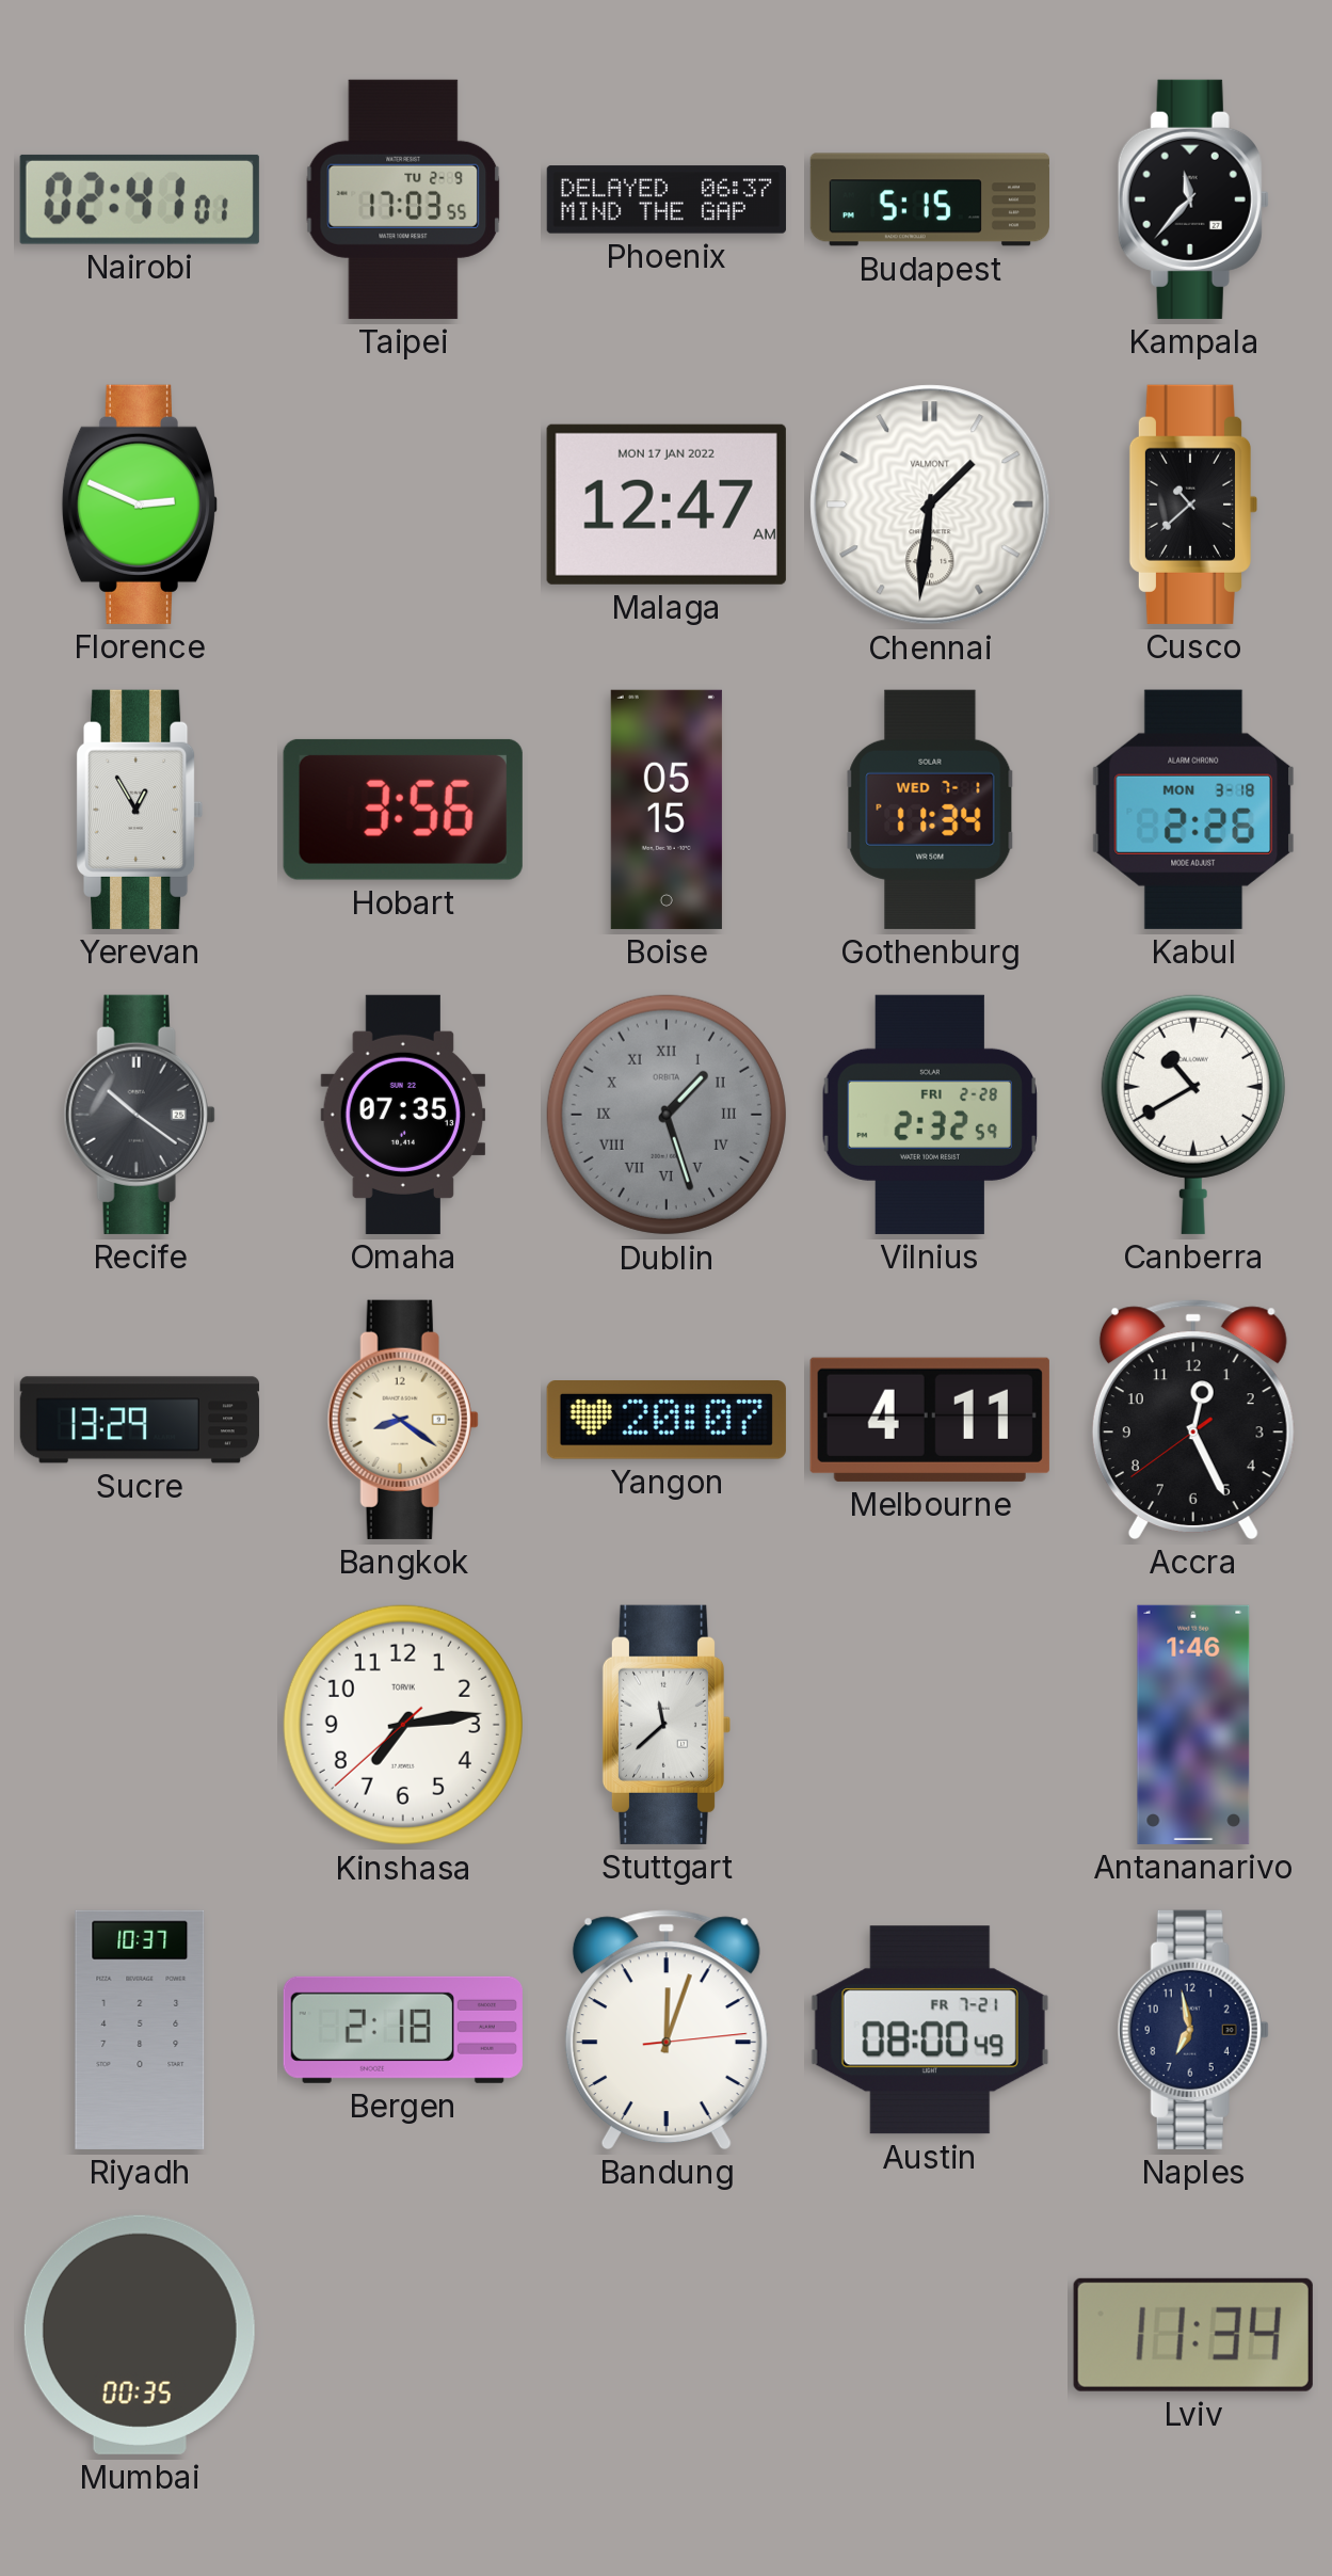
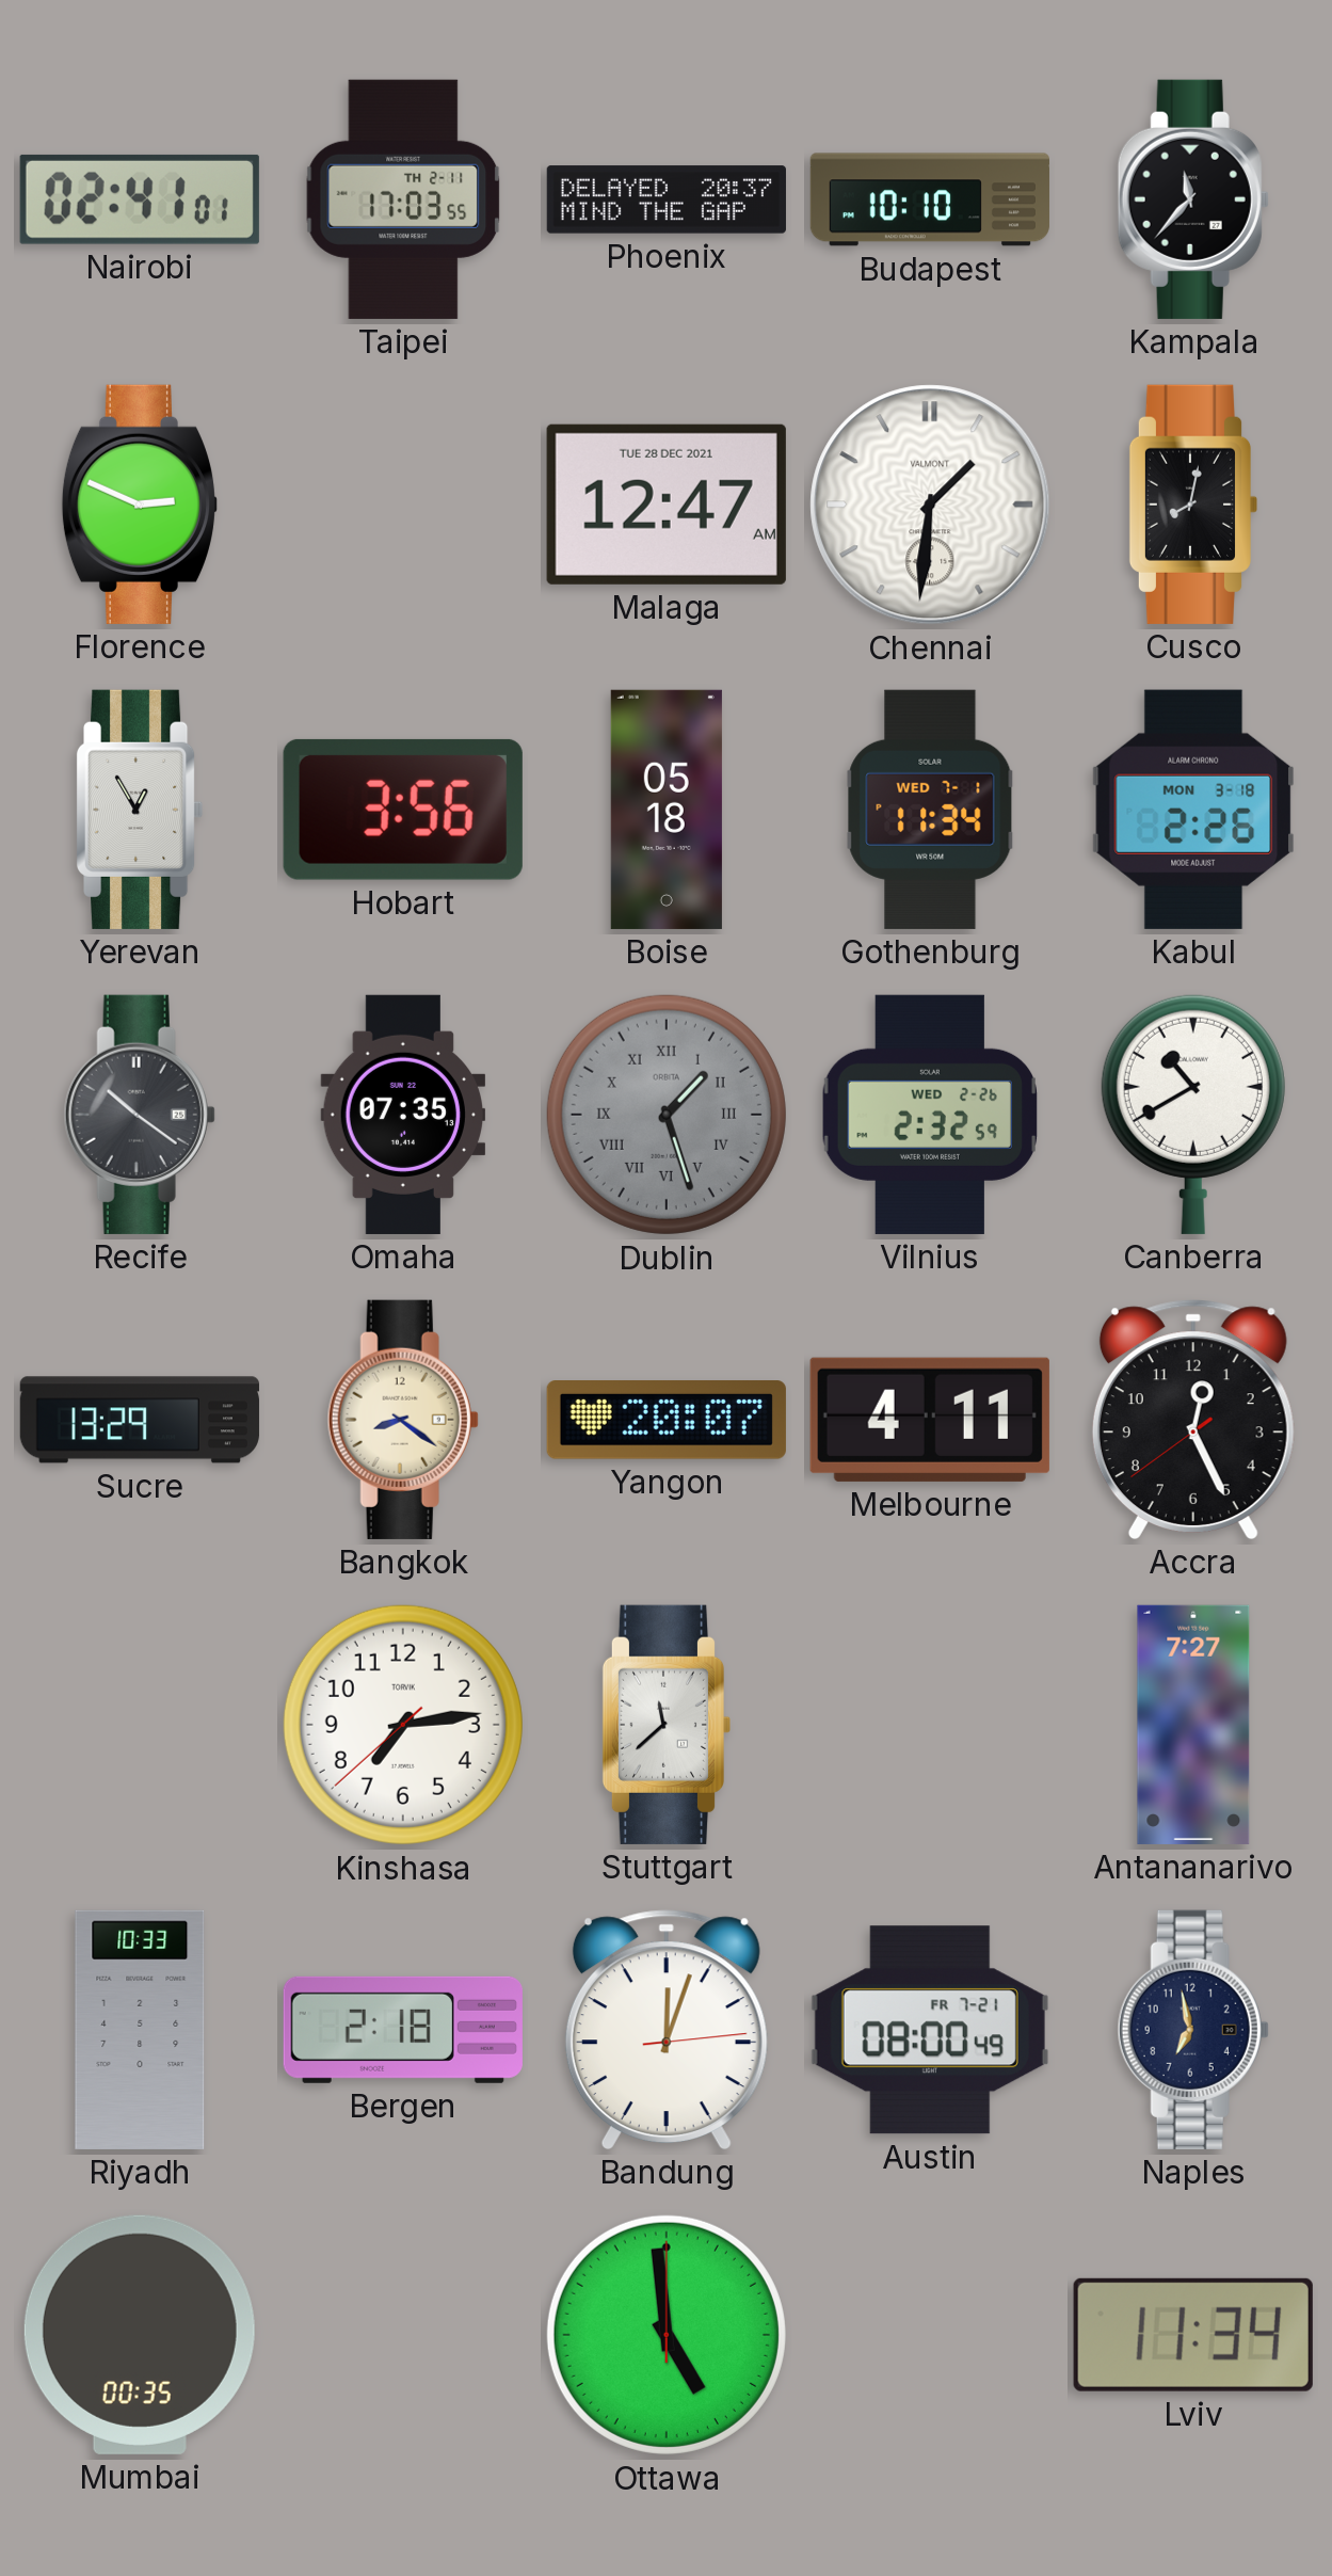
Taipei date: TU 2-9 -> TH 2-11 (403, 199)
Phoenix: 06:37 -> 20:37 (667, 199)
Budapest: 5:15 -> 10:10 (930, 199)
Malaga date: MON 17 JAN 2022 -> TUE 28 DEC 2021 (667, 505)
Cusco: 10:38 -> 8:02 (1192, 505)
Boise: 05:15 -> 05:18 (667, 810)
Vilnius date: FRI 2-28 -> WED 2-26 (929, 1115)
Antananarivo: 1:46 -> 7:27 (1193, 1725)
Riyadh: 10:37 -> 10:33 (140, 2030)
Ottawa: none -> 4:59 (667, 2335)
